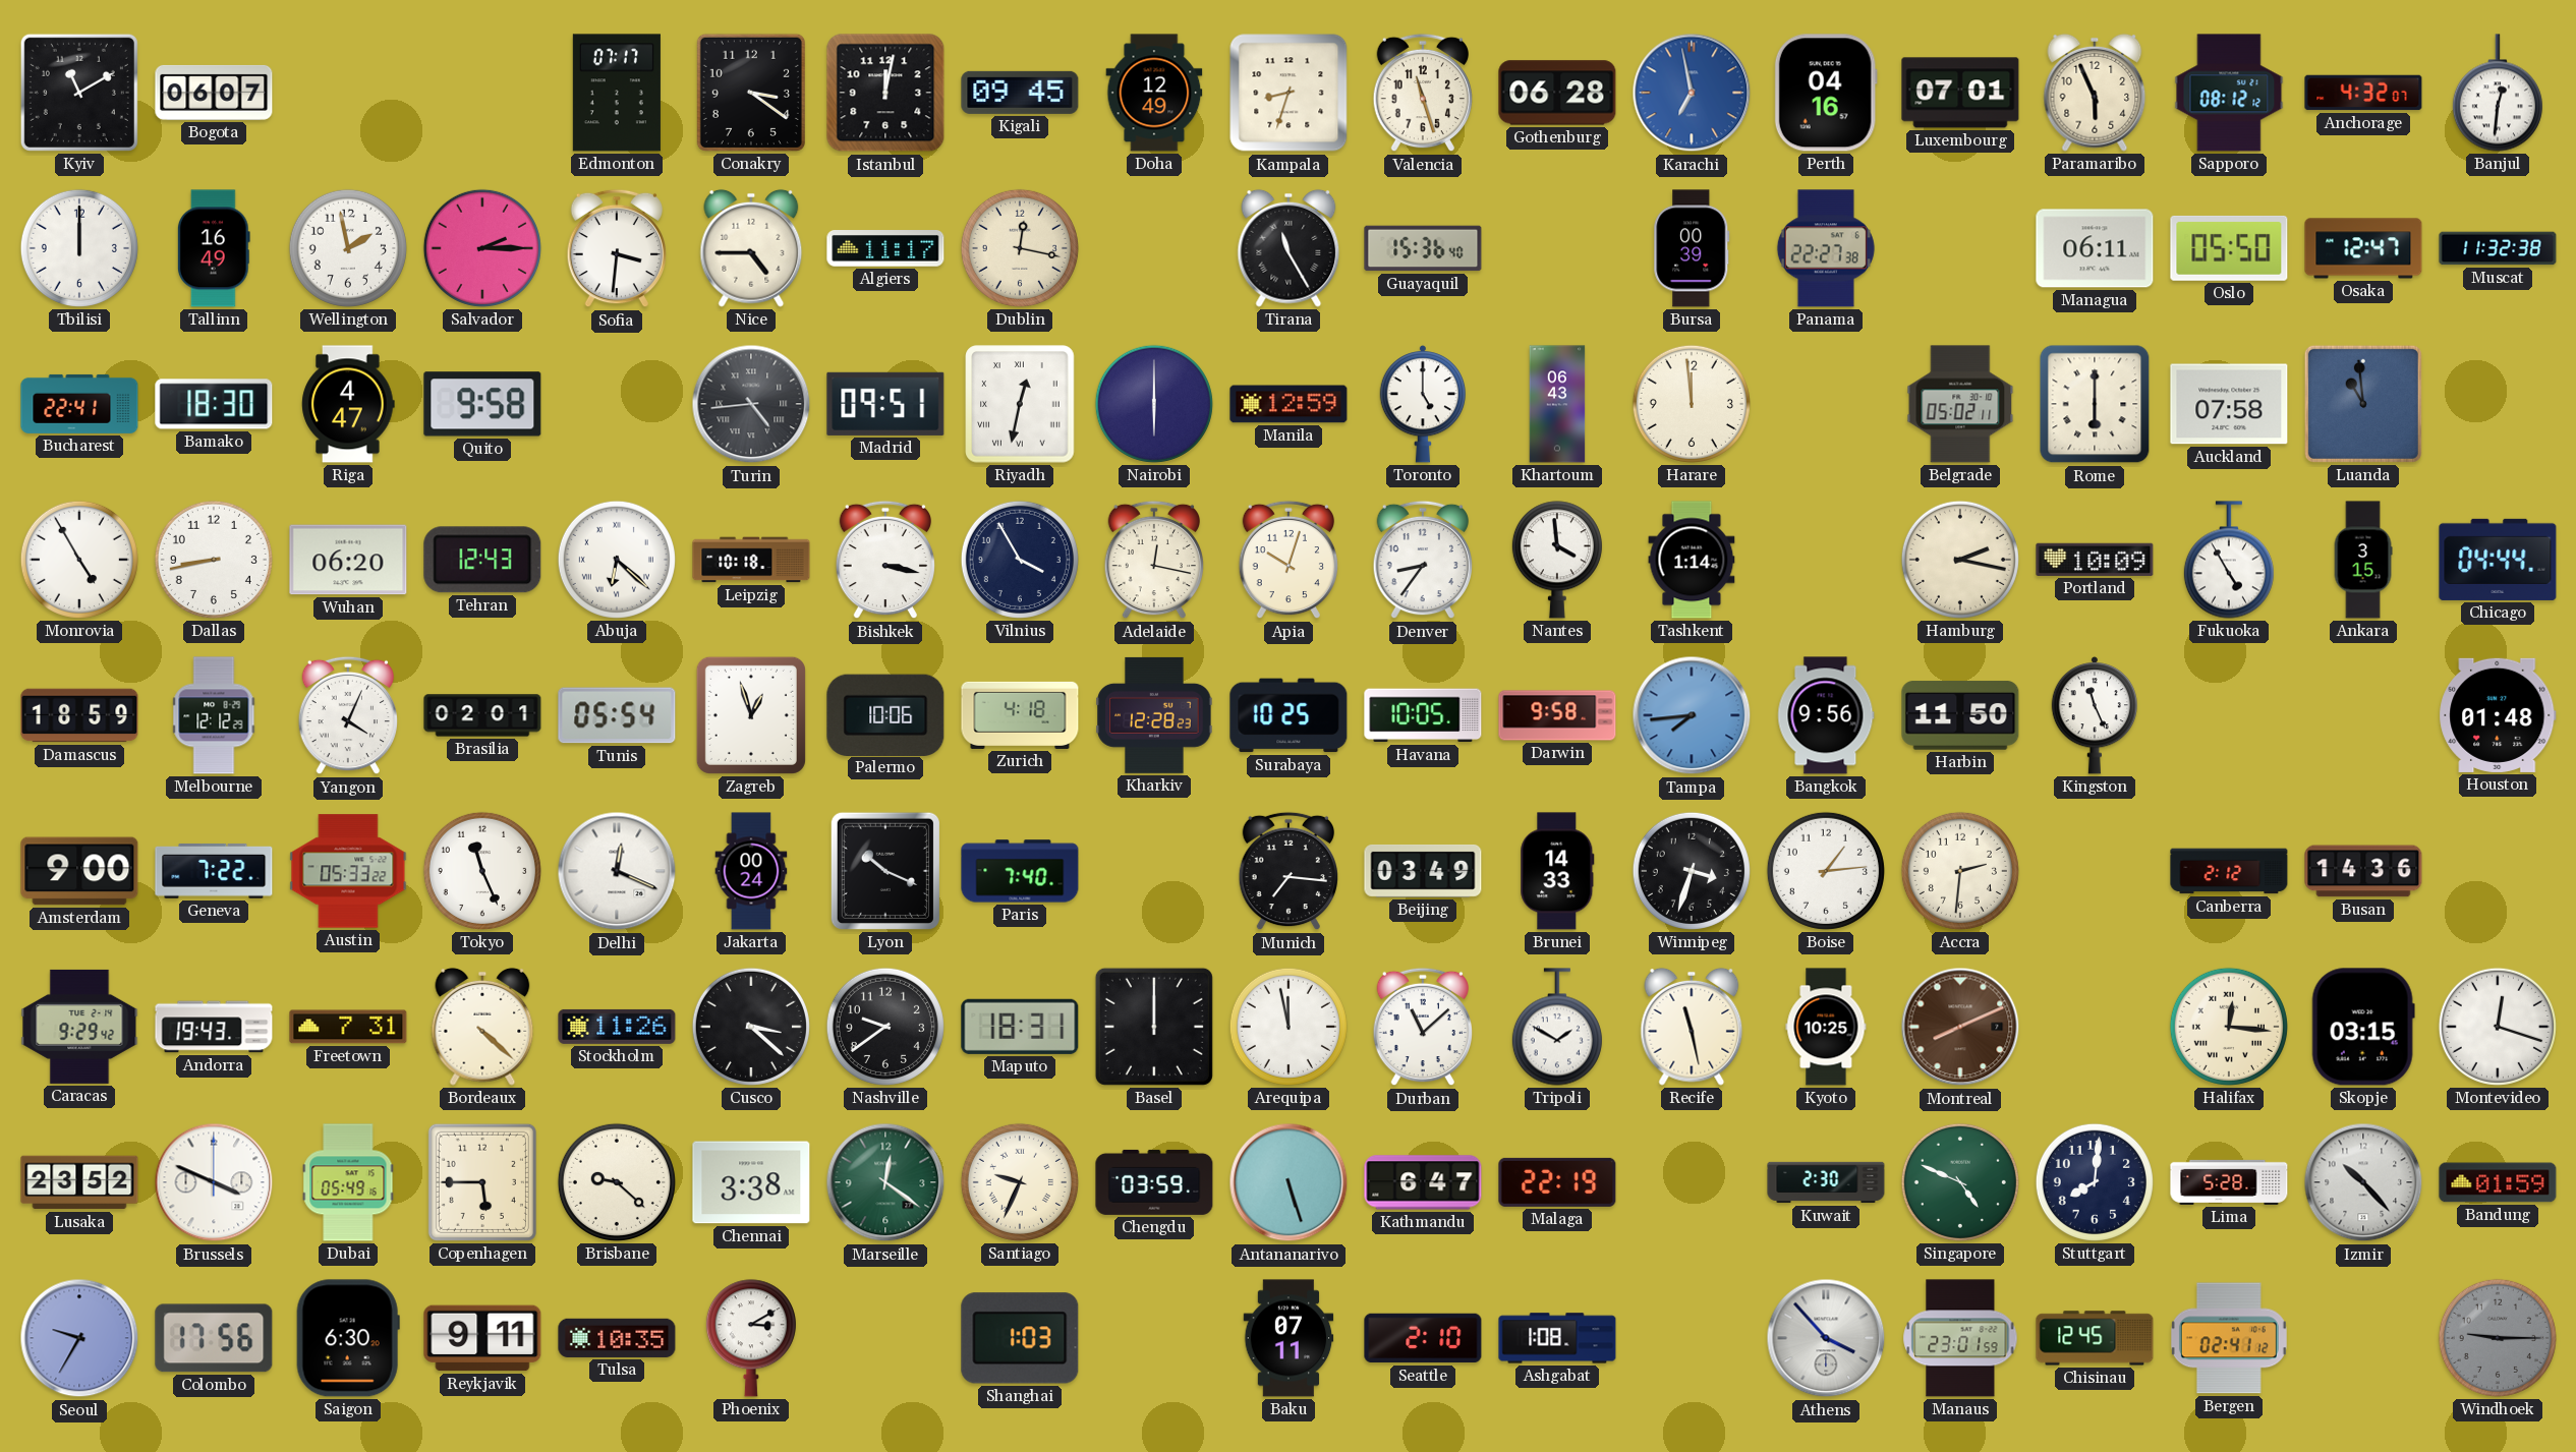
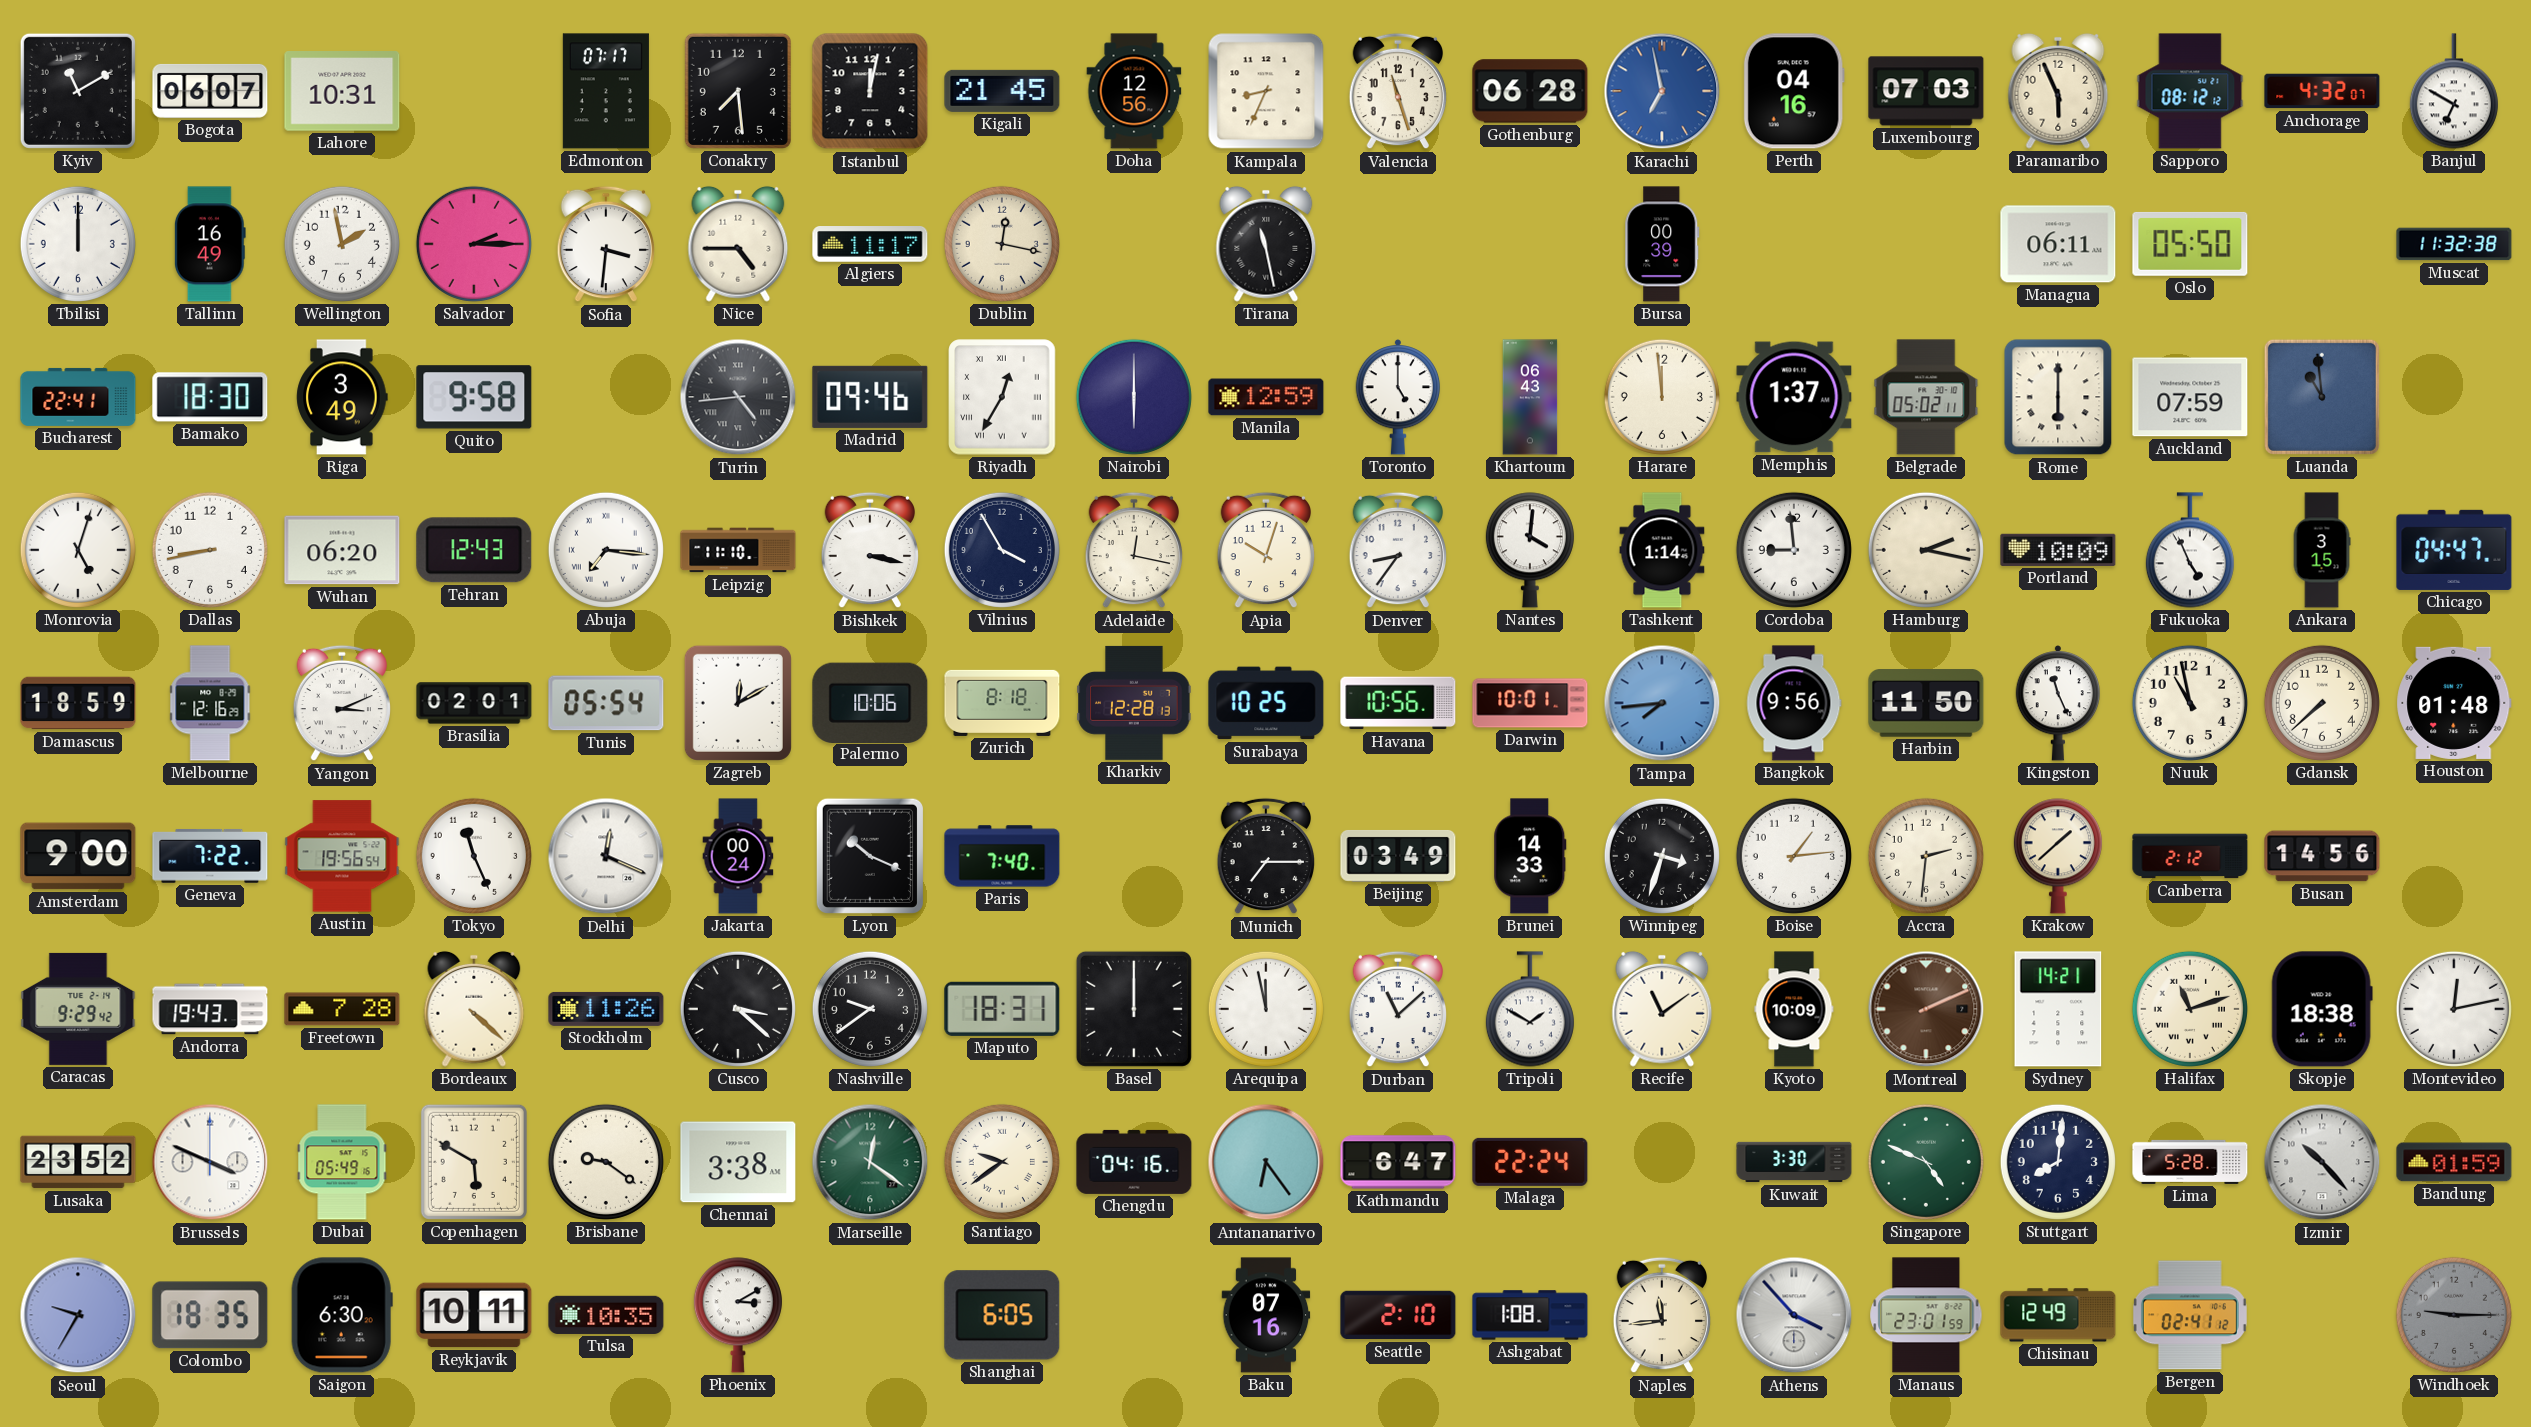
Lahore: none -> 10:31 (342, 91)
Conakry: 3:21 -> 7:29 (738, 91)
Kigali: 09:45 -> 21:45 (1002, 91)
Doha: 12:49 -> 12:56 (1134, 91)
Kampala: 8:33 -> 8:34 (1266, 91)
Luxembourg: 07:01 -> 07:03 (1926, 91)
Banjul: 12:31 -> 6:50 (2454, 91)
Tirana: 11:25 -> 11:28 (1266, 244)
Guayaquil: 15:36 -> none (1423, 248)
Panama: 22:27 -> none (1826, 248)
Osaka: 12:47 -> none (2363, 248)
Riga: 4:47 -> 3:49 (342, 397)
Madrid: 09:51 -> 09:46 (870, 397)
Riyadh: 12:32 -> 12:35 (1002, 397)
Memphis: none -> 1:37 (1794, 397)
Auckland: 07:58 -> 07:59 (2190, 397)
Monrovia: 4:55 -> 5:03 (78, 550)
Abuja: 6:22 -> 7:16 (606, 550)
Leipzig: 10:18 -> 11:10 (738, 550)
Nantes: 3:59 -> 4:01 (1530, 550)
Cordoba: none -> 8:59 (1794, 550)
Fukuoka: 4:55 -> 4:56 (2190, 550)
Chicago: 04:44 -> 04:47 (2454, 550)
Melbourne: 12:12 -> 12:16 (210, 703)
Yangon: 4:04 -> 3:11 (341, 703)
Zagreb: 12:57 -> 12:10 (738, 703)
Zurich: 4:18 -> 8:18 (1002, 703)
Kharkiv: 12:28:23 -> 12:28:13 (1134, 703)
Havana: 10:05 -> 10:56 (1398, 703)
Darwin: 9:58 -> 10:01 (1530, 703)
Nuuk: none -> 10:58 (2190, 703)
Gdansk: none -> 7:38 (2322, 703)
Austin: 05:33 -> 19:56 (342, 856)
Munich: 7:16 -> 7:15 (1265, 856)
Krakow: none -> 1:38 (2058, 856)
Busan: 14:36 -> 14:56 (2322, 856)
Freetown: 7:31 -> 7:28 (342, 1009)
Recife: 11:28 -> 11:09 (1662, 1009)
Kyoto: 10:25 -> 10:09 (1794, 1009)
Montreal: 8:11 -> 2:11 (1926, 1009)
Sydney: none -> 14:21 (2058, 1009)
Halifax: 12:16 -> 11:12 (2190, 1009)
Skopje: 03:15 -> 18:38 (2322, 1009)
Montevideo: 12:18 -> 12:13 (2454, 1009)
Copenhagen: 5:45 -> 5:50 (474, 1162)
Brisbane: 9:22 -> 9:21 (606, 1162)
Santiago: 9:34 -> 9:39 (1002, 1162)
Chengdu: 03:59 -> 04:16 (1134, 1162)
Antananarivo: 5:27 -> 6:24 (1266, 1162)
Malaga: 22:19 -> 22:24 (1530, 1162)
Kuwait: 2:30 -> 3:30 (1794, 1162)
Colombo: 17:56 -> 18:35 (210, 1315)
Reykjavik: 9:11 -> 10:11 (474, 1315)
Shanghai: 1:03 -> 6:05 (1002, 1315)
Baku: 07:11 -> 07:16 (1266, 1315)
Naples: none -> 11:44 (1661, 1315)
Chisinau: 12:45 -> 12:49 (2058, 1315)
